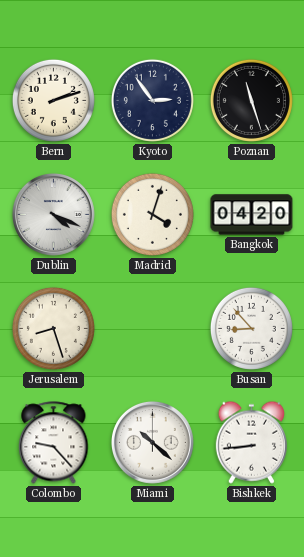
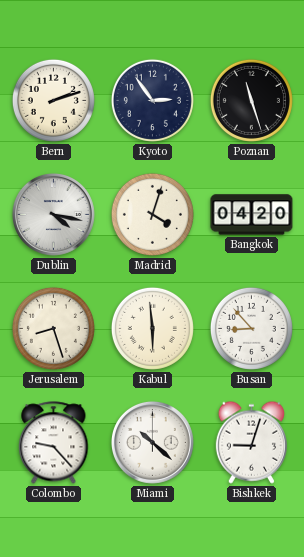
Dublin: 4:19 -> 4:17 (53, 214)
Kabul: none -> 5:59 (152, 328)
Bishkek: 8:44 -> 9:03 (251, 442)
